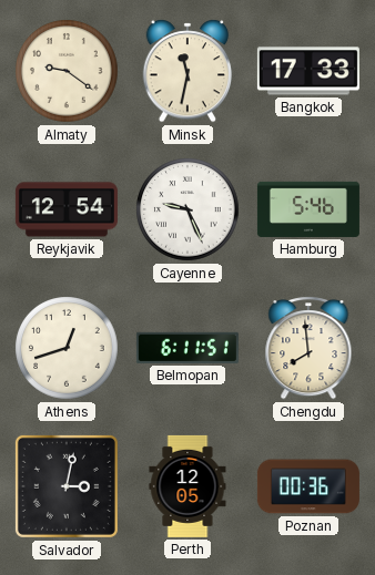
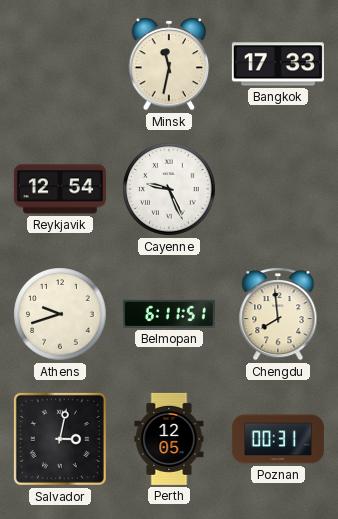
Almaty: 9:21 -> none (67, 71)
Hamburg: 5:46 -> none (308, 209)
Athens: 12:42 -> 9:42 (60, 314)
Poznan: 00:36 -> 00:31 (278, 439)
